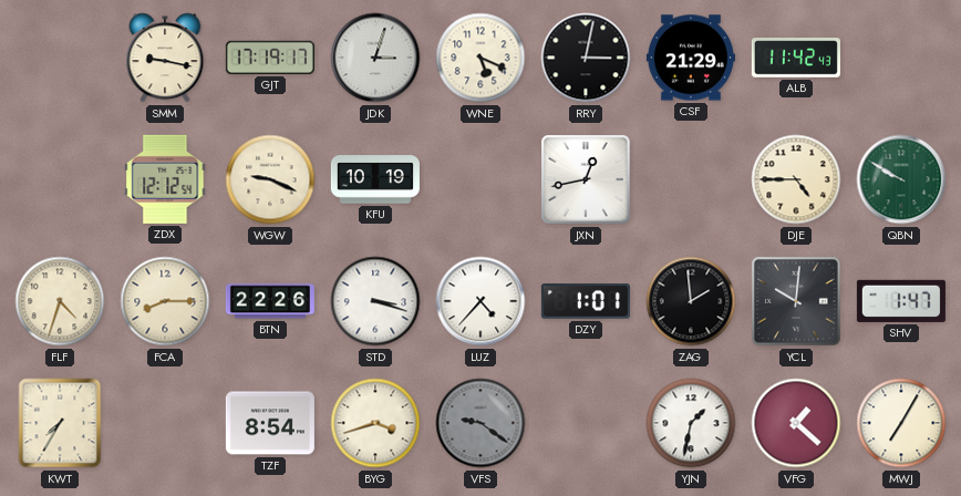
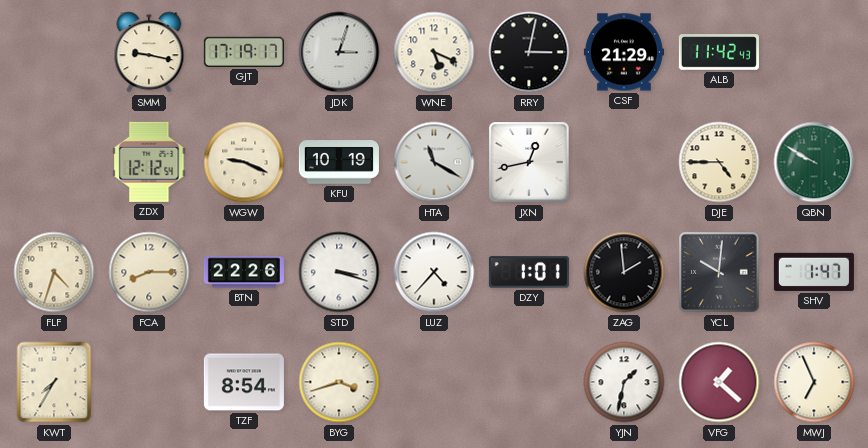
HTA: none -> 11:20 (434, 162)
VFS: 9:21 -> none (480, 423)
MWJ: 7:05 -> 6:56 (814, 382)
